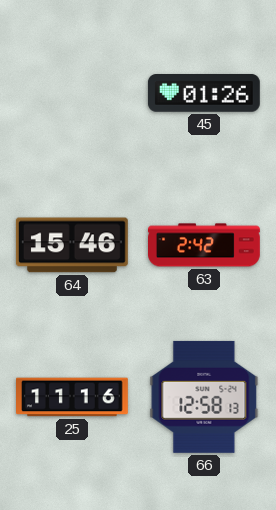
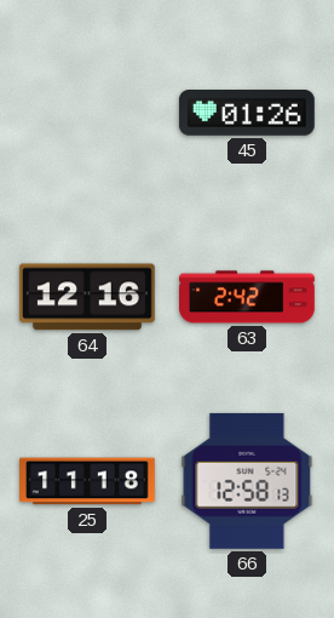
64: 15:46 -> 12:16 (87, 297)
25: 11:16 -> 11:18 (88, 481)
